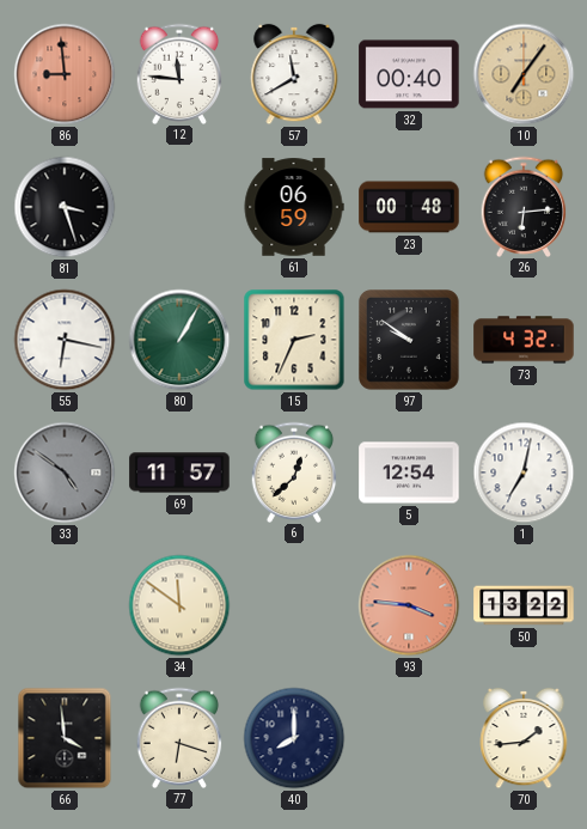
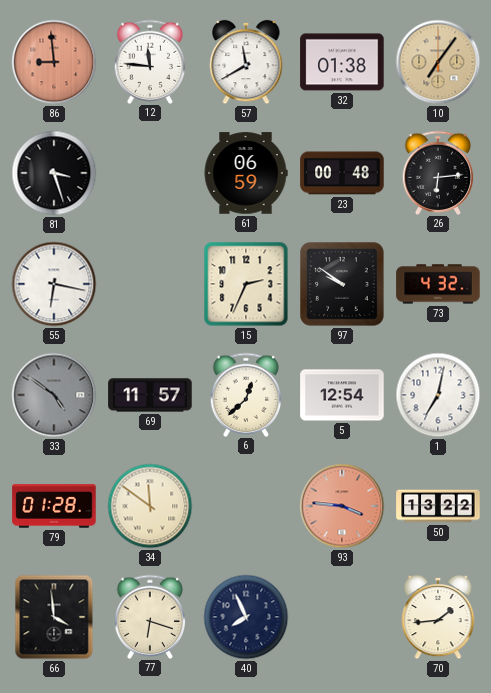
32: 00:40 -> 01:38 (342, 62)
80: 1:05 -> none (179, 340)
79: none -> 01:28 (54, 506)
40: 8:00 -> 7:56 (246, 617)
